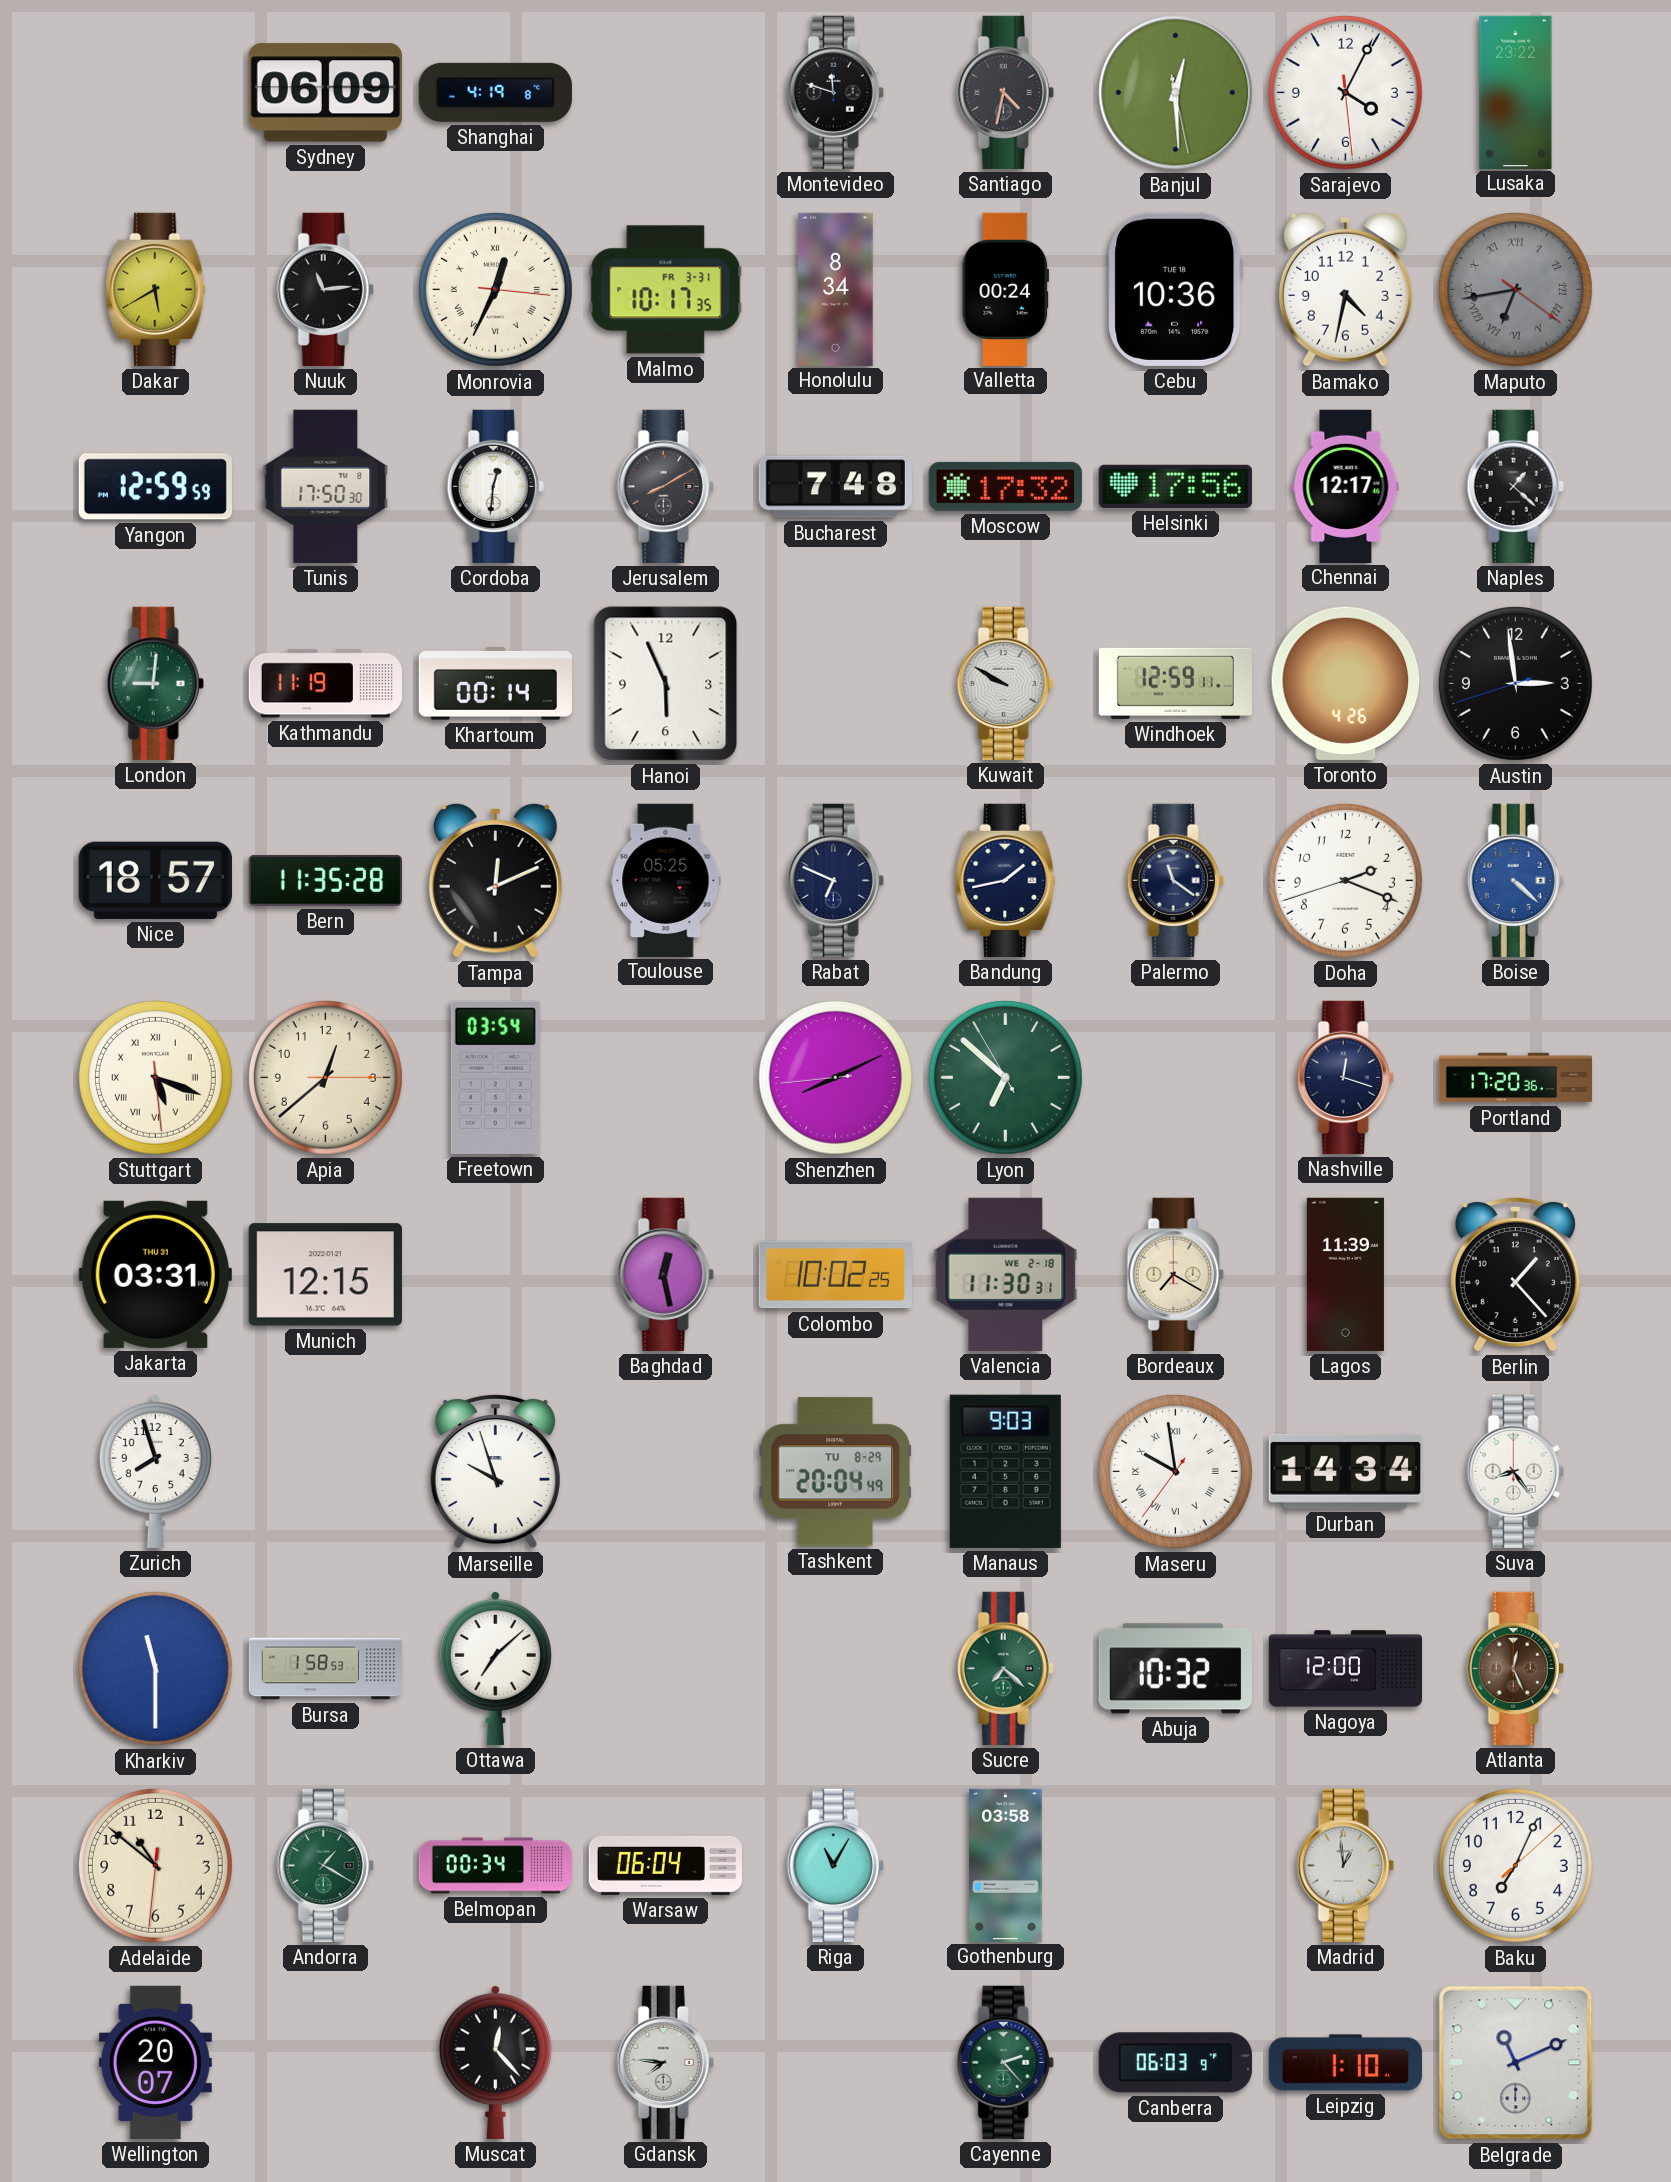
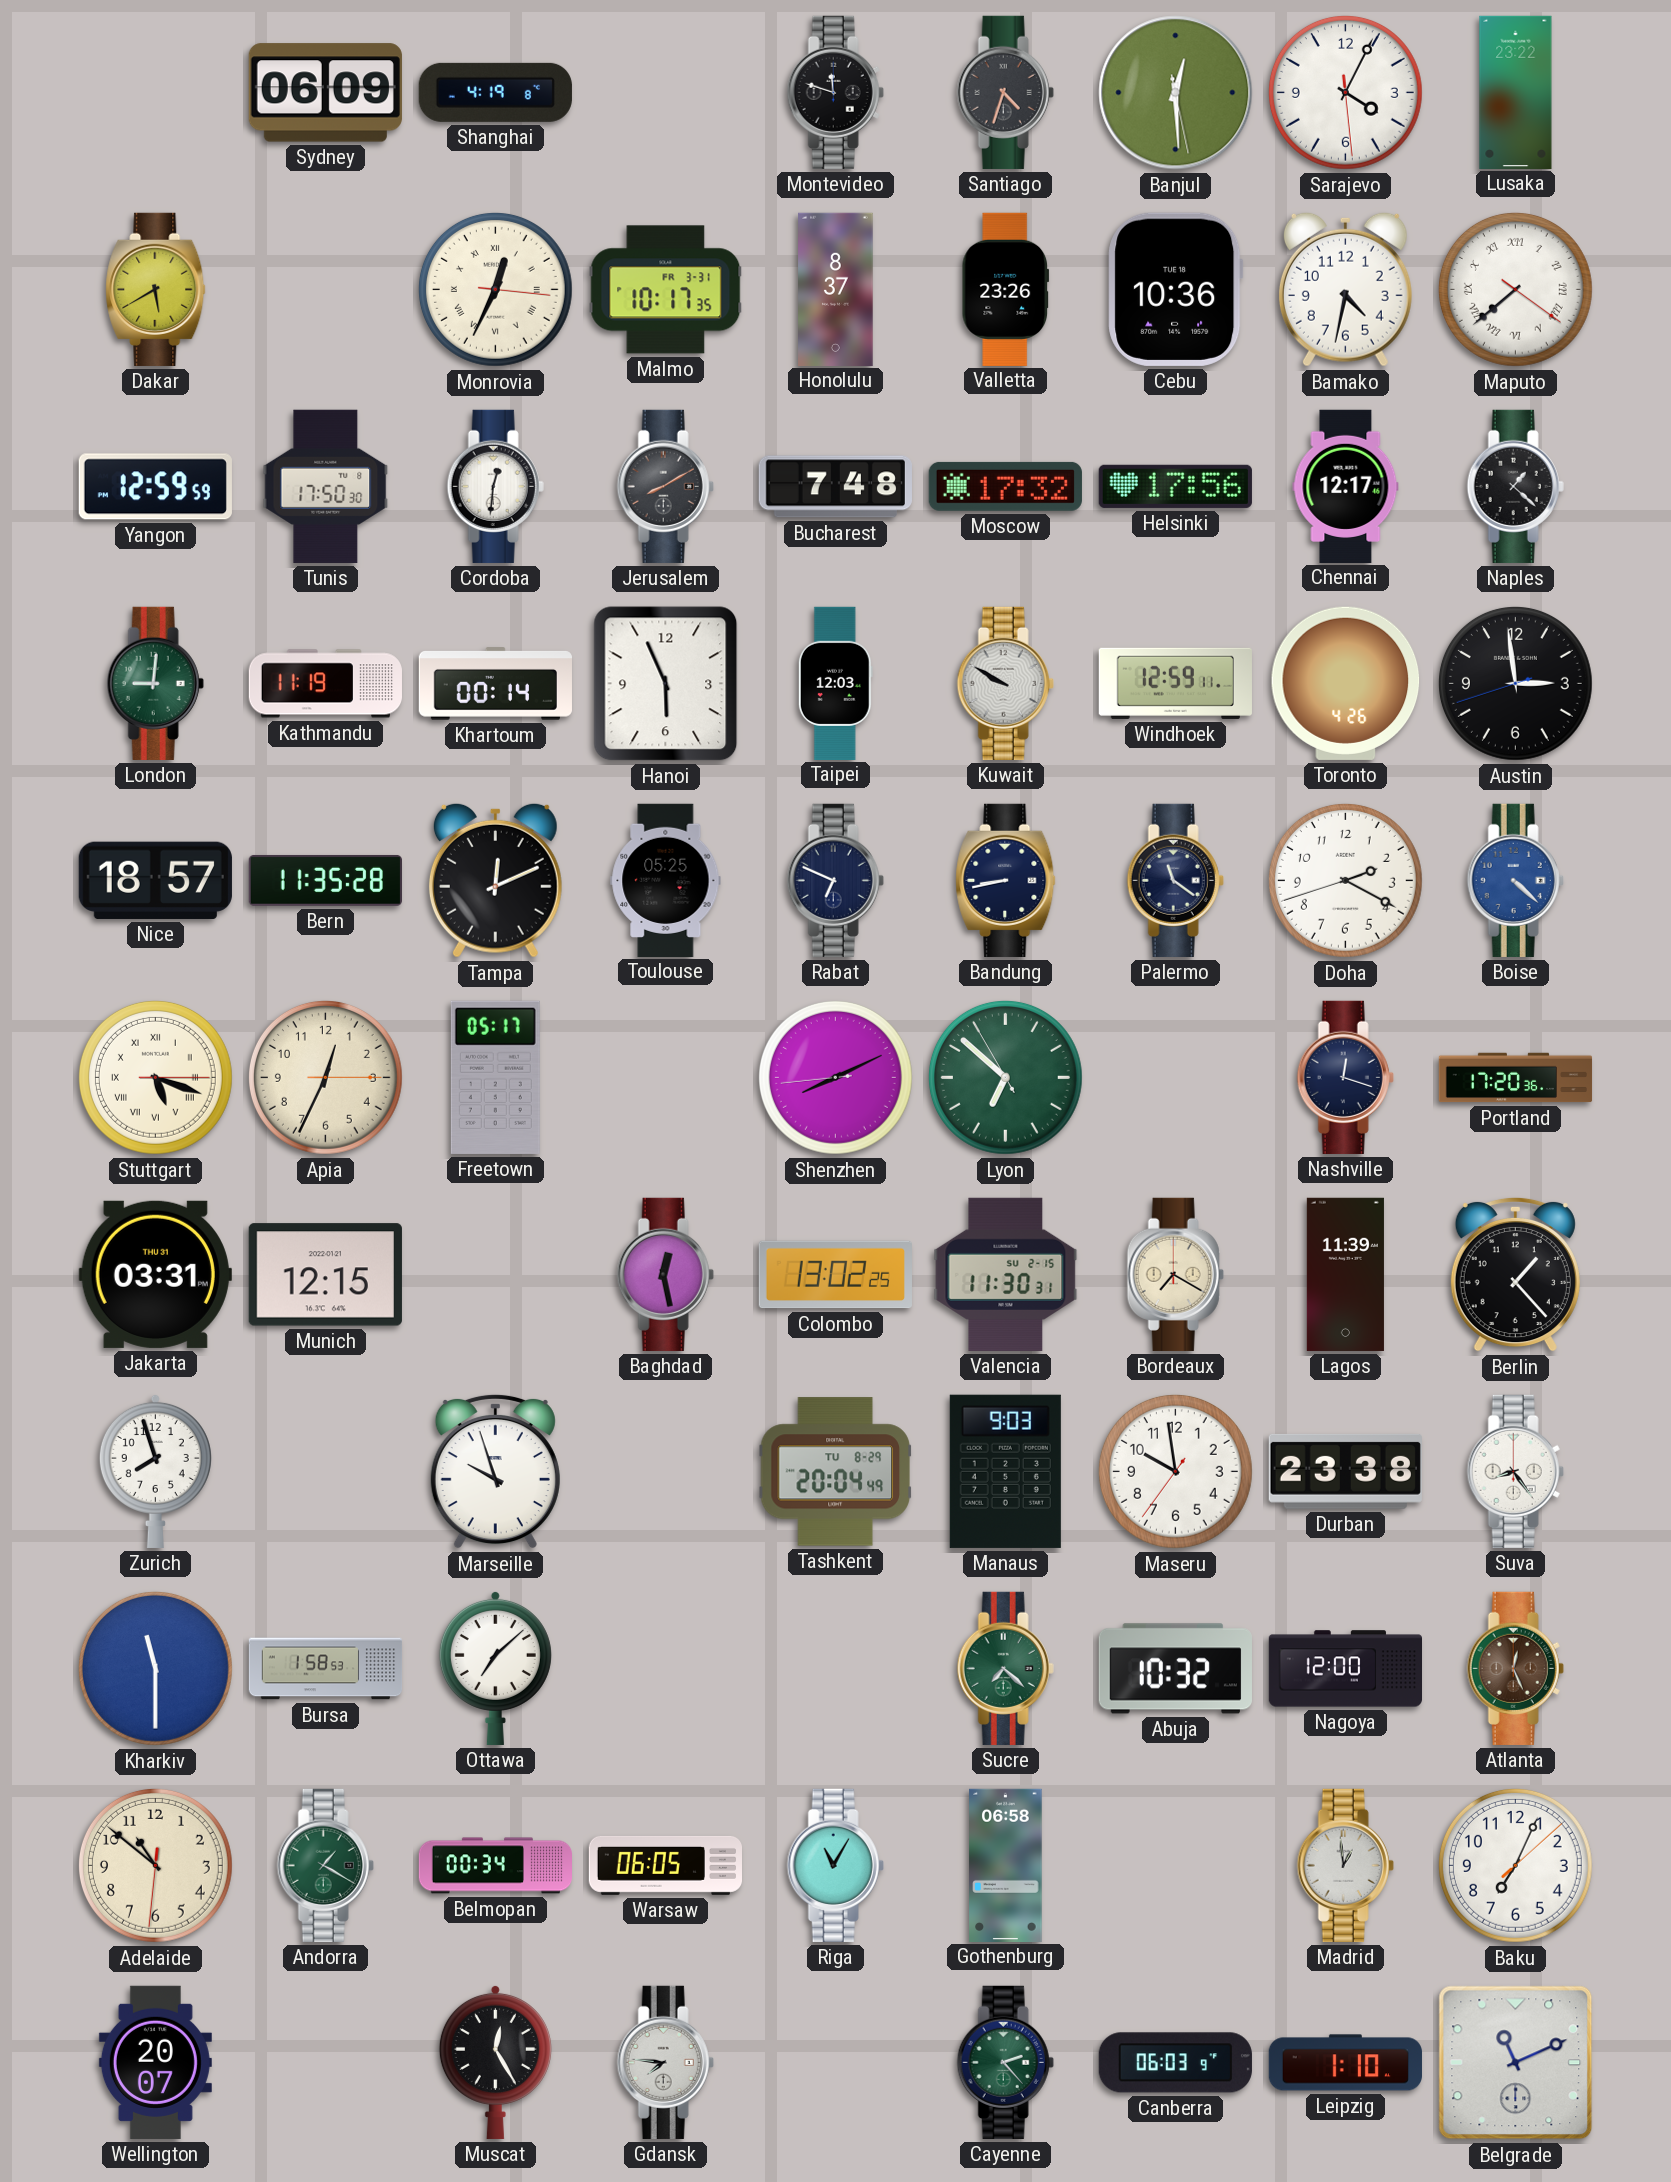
Santiago: 4:32 -> 4:33 (1005, 92)
Nuuk: 11:14 -> none (325, 289)
Honolulu: 8:34 -> 8:37 (836, 289)
Valletta: 00:24 -> 23:26 (1006, 289)
Maputo: 6:43 -> 7:38 (1515, 289)
Maputo dial: grey -> white (1515, 289)
Taipei: none -> 12:03 (835, 683)
Bandung: 1:43 -> 8:43 (1006, 880)
Doha: 2:18 -> 2:19 (1345, 880)
Stuttgart: 5:18:29 -> 5:18:15 (155, 1077)
Apia: 12:38 -> 12:34 (325, 1077)
Freetown: 03:54 -> 05:17 (495, 1077)
Colombo: 10:02 -> 13:02 (835, 1275)
Valencia date: WE 2-18 -> SU 2-15 (1006, 1274)
Maseru numerals: Roman -> Arabic (1175, 1471)
Durban: 14:34 -> 23:38 (1345, 1471)
Warsaw: 06:04 -> 06:05 (665, 1865)
Gothenburg: 03:58 -> 06:58 (1006, 1865)
Muscat: 12:23 -> 12:25 (495, 2062)
